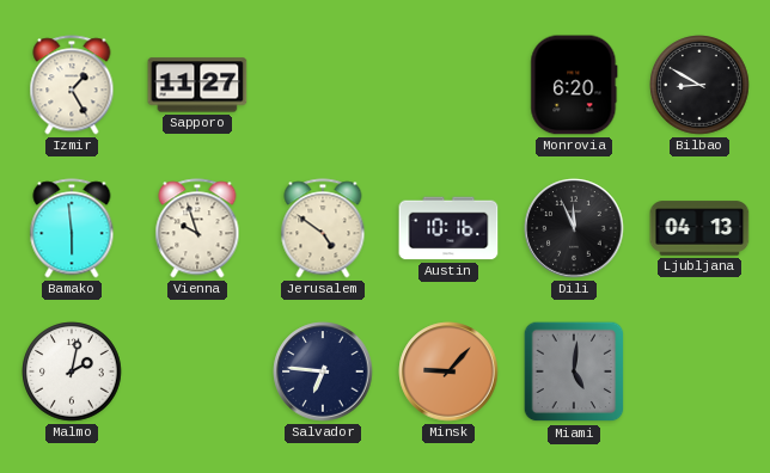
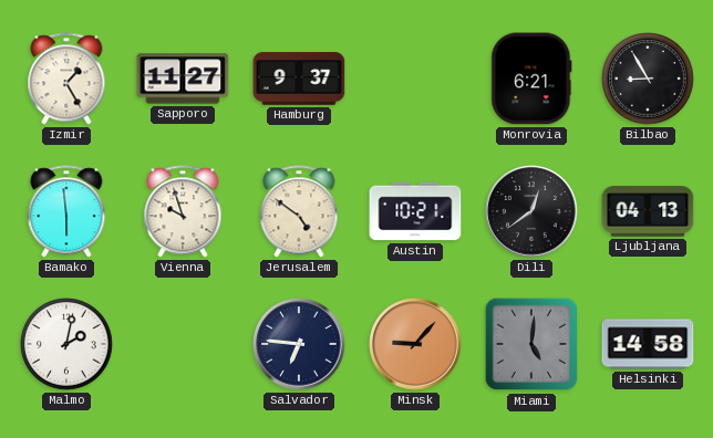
Hamburg: none -> 9:37 (299, 79)
Monrovia: 6:20 -> 6:21 (531, 79)
Bilbao: 8:50 -> 8:55 (648, 79)
Austin: 10:16 -> 10:21 (415, 211)
Dili: 11:56 -> 12:39 (531, 211)
Helsinki: none -> 14:58 (648, 344)
